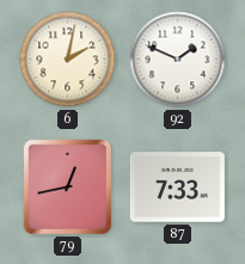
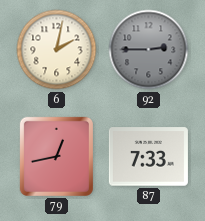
92: 1:49 -> 2:45 (149, 50)
92 dial: white -> grey (149, 50)
